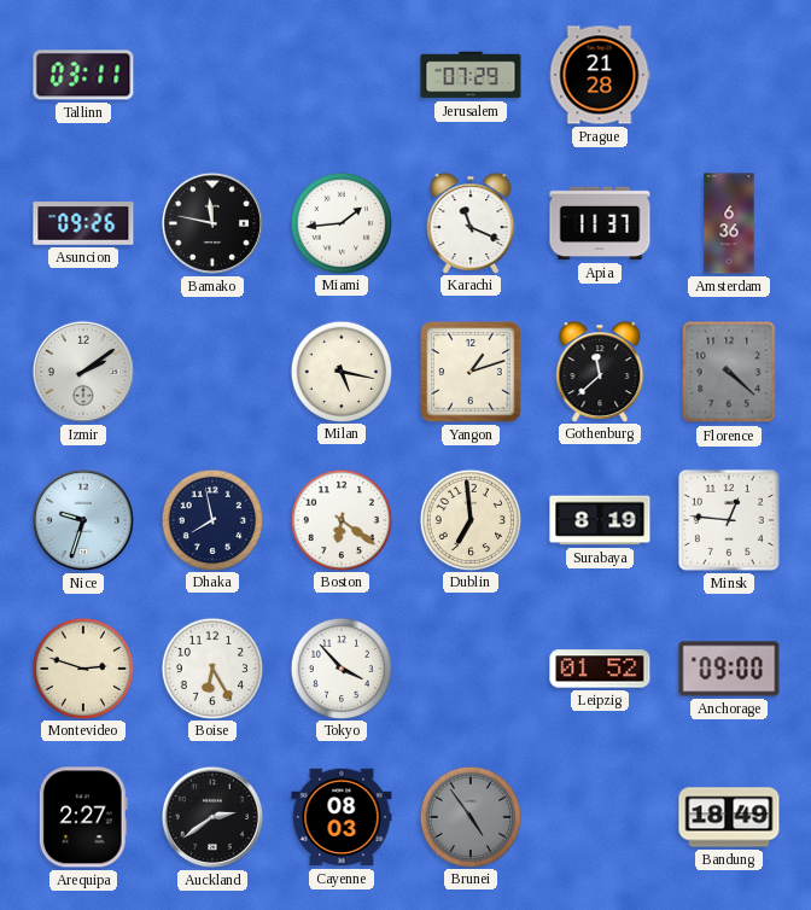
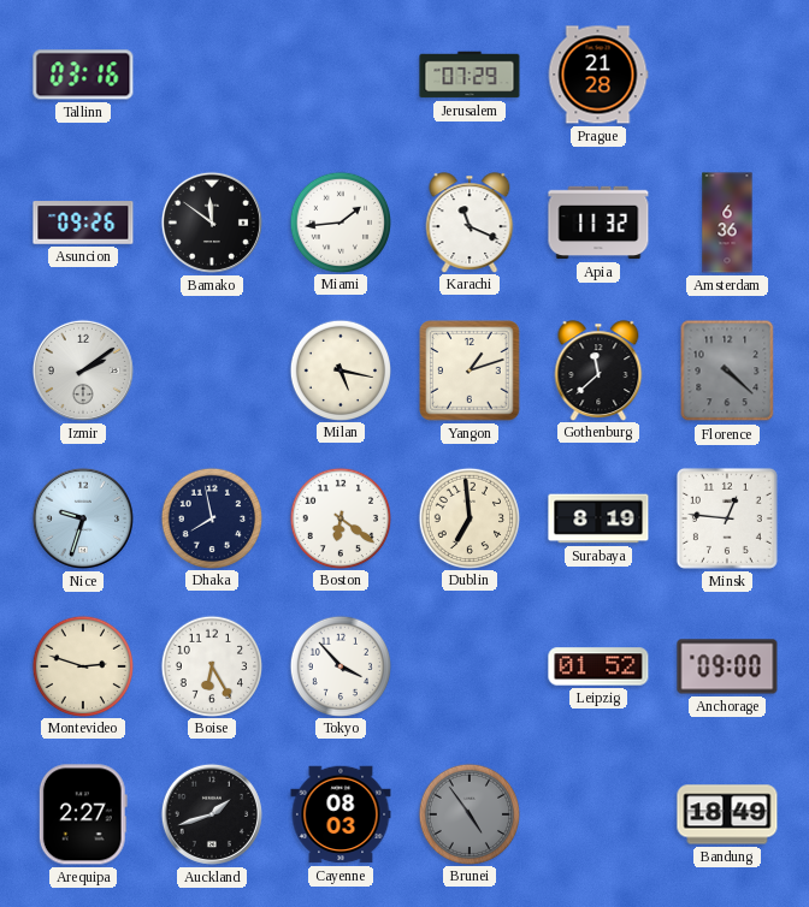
Tallinn: 03:11 -> 03:16 (83, 75)
Bamako: 11:47 -> 11:51 (212, 223)
Apia: 11:37 -> 11:32 (598, 223)
Auckland: 2:39 -> 1:42 (212, 814)
